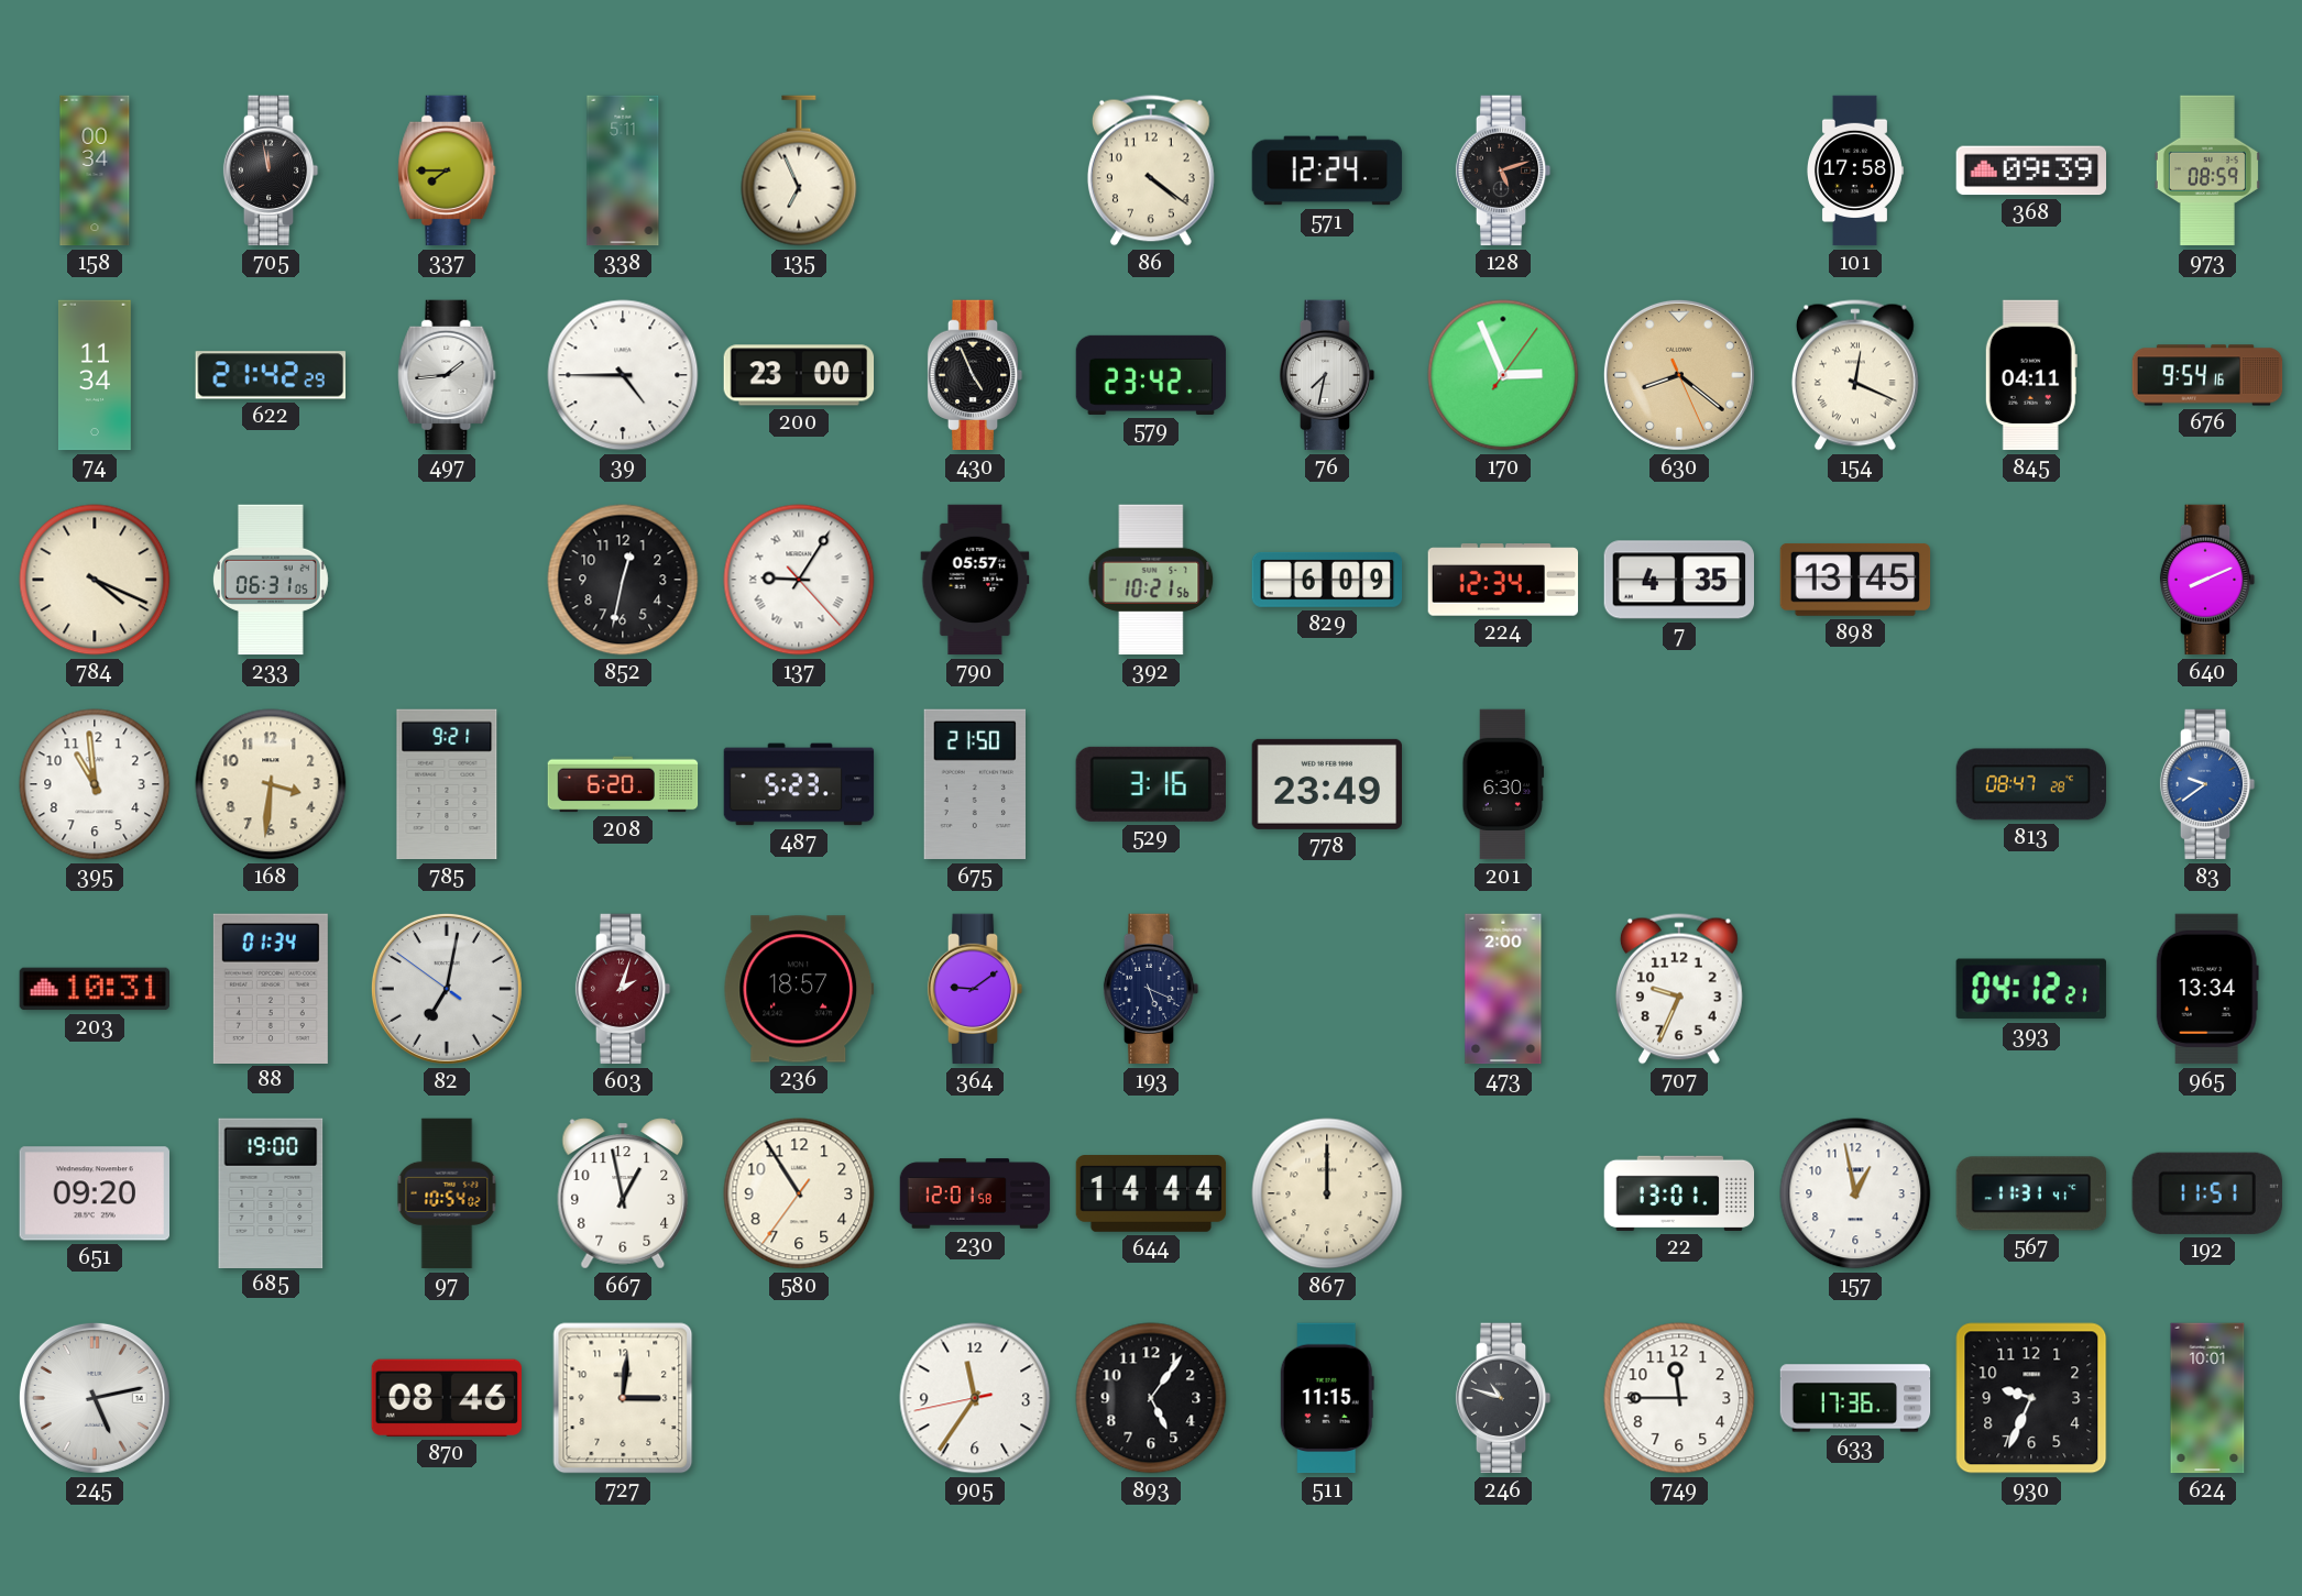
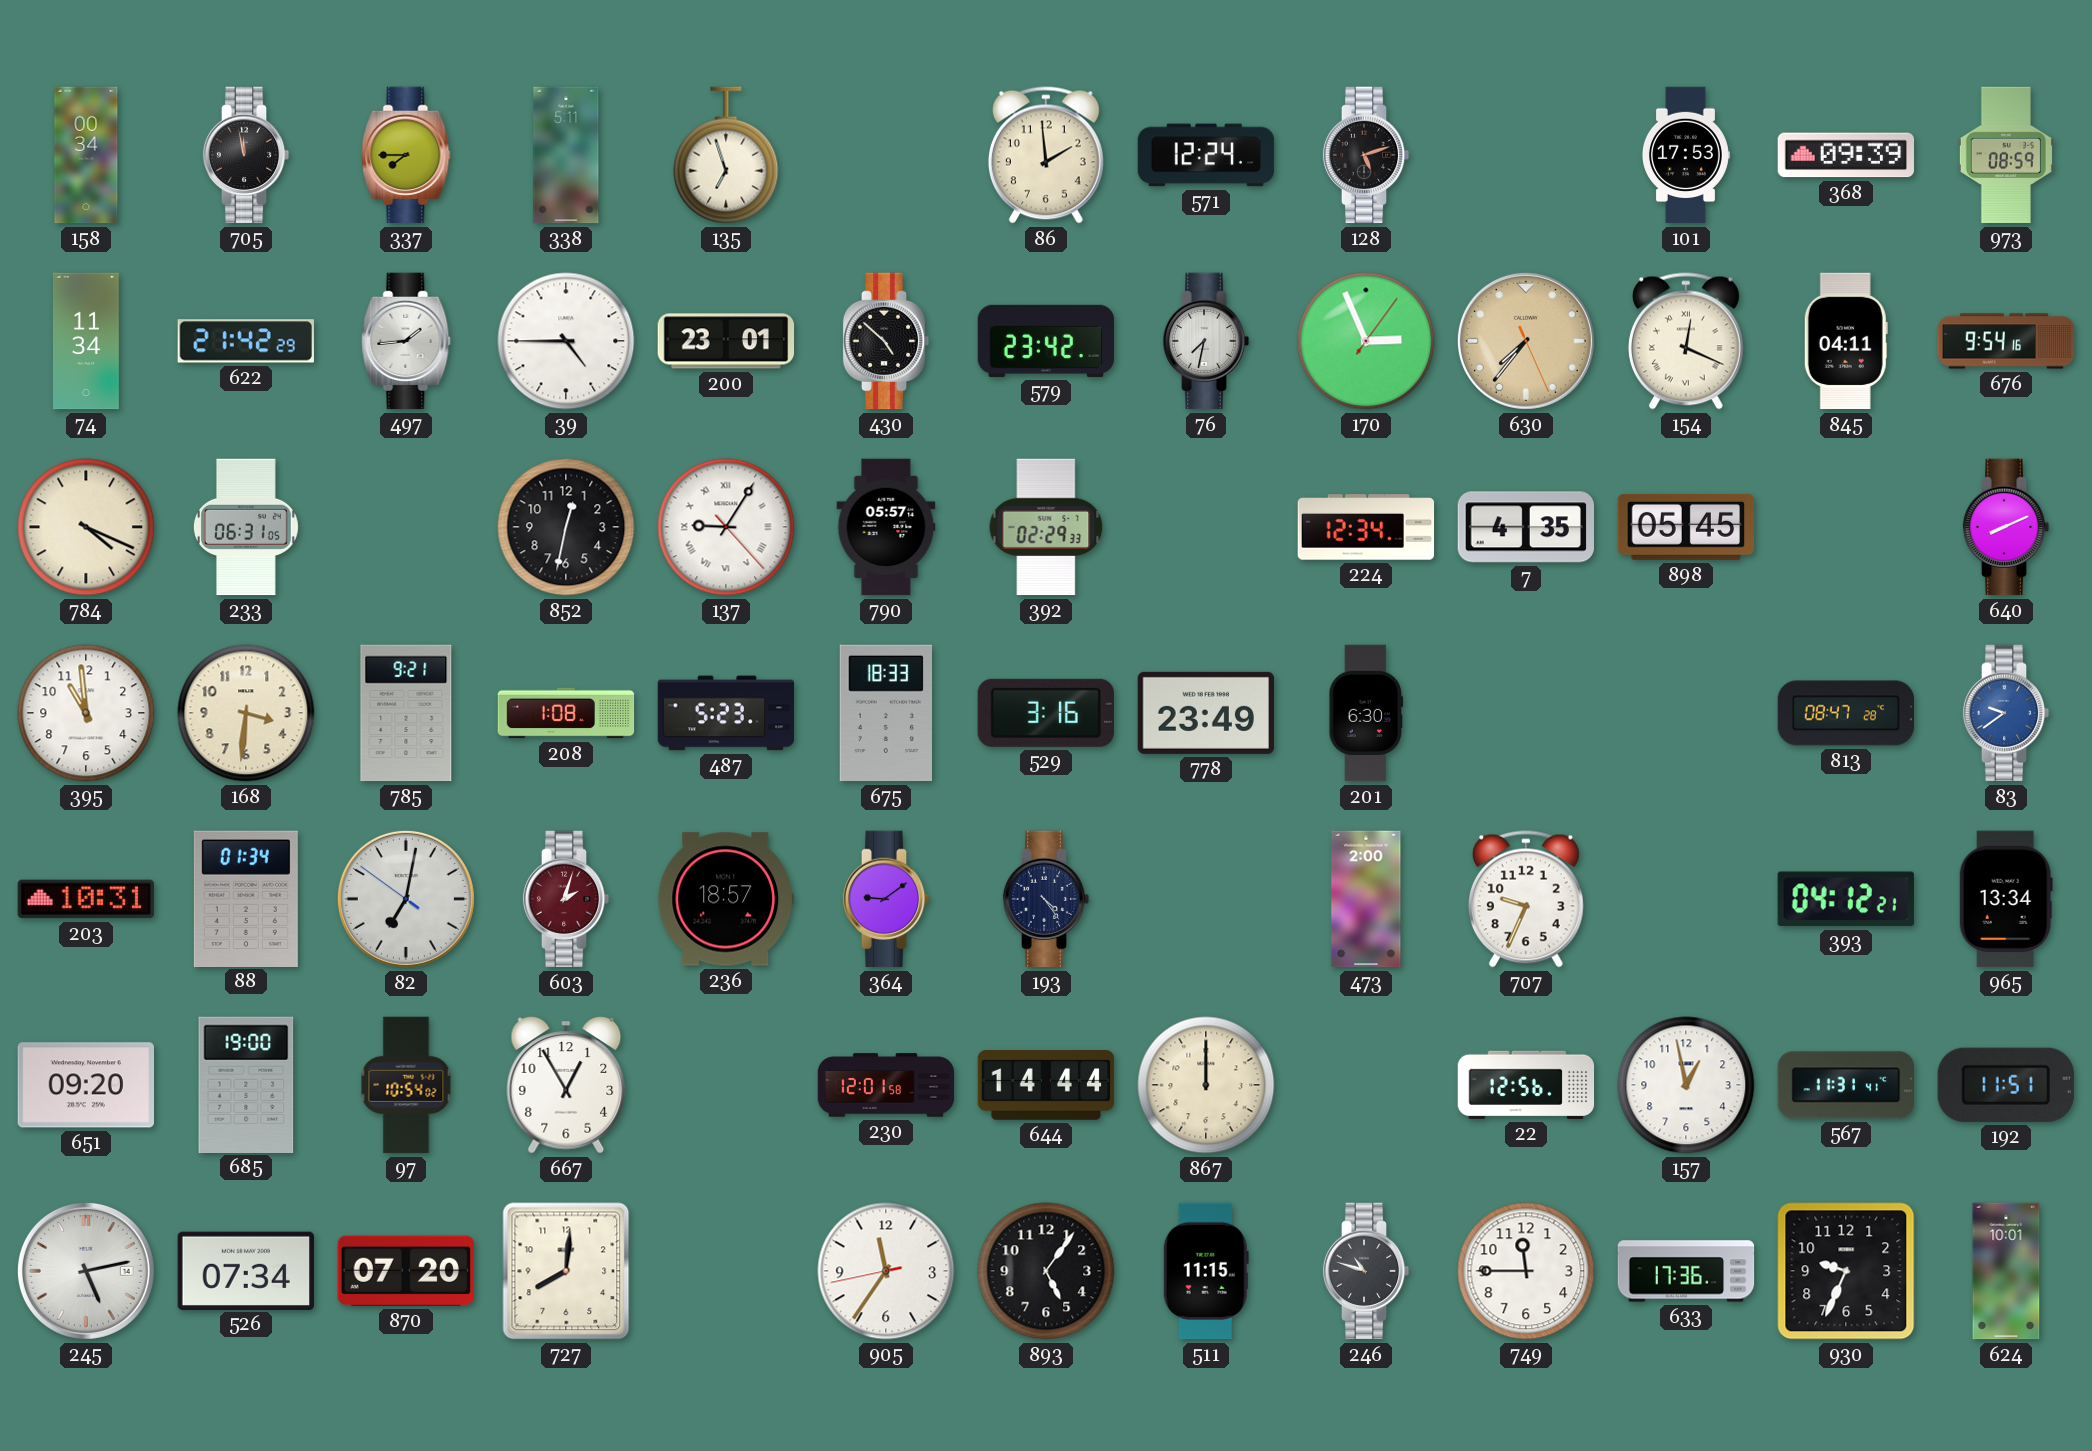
135: 6:56 -> 6:57 (726, 155)
86: 4:21 -> 1:59 (1046, 155)
101: 17:58 -> 17:53 (1685, 155)
200: 23:00 -> 23:01 (726, 341)
430: 4:56 -> 4:52 (886, 341)
630: 8:21 -> 7:36 (1526, 341)
392: 10:21 -> 02:29 (1046, 527)
829: 6:09 -> none (1327, 580)
898: 13:45 -> 05:45 (1686, 527)
208: 6:20 -> 1:08 (566, 713)
675: 21:50 -> 18:33 (885, 713)
193: 5:19 -> 4:24 (1046, 899)
667: 12:58 -> 12:55 (566, 1085)
580: 10:54 -> none (799, 1193)
22: 13:01 -> 12:56 (1526, 1085)
526: none -> 07:34 (245, 1270)
870: 08:46 -> 07:20 (405, 1271)
727: 3:01 -> 8:01 (566, 1271)
